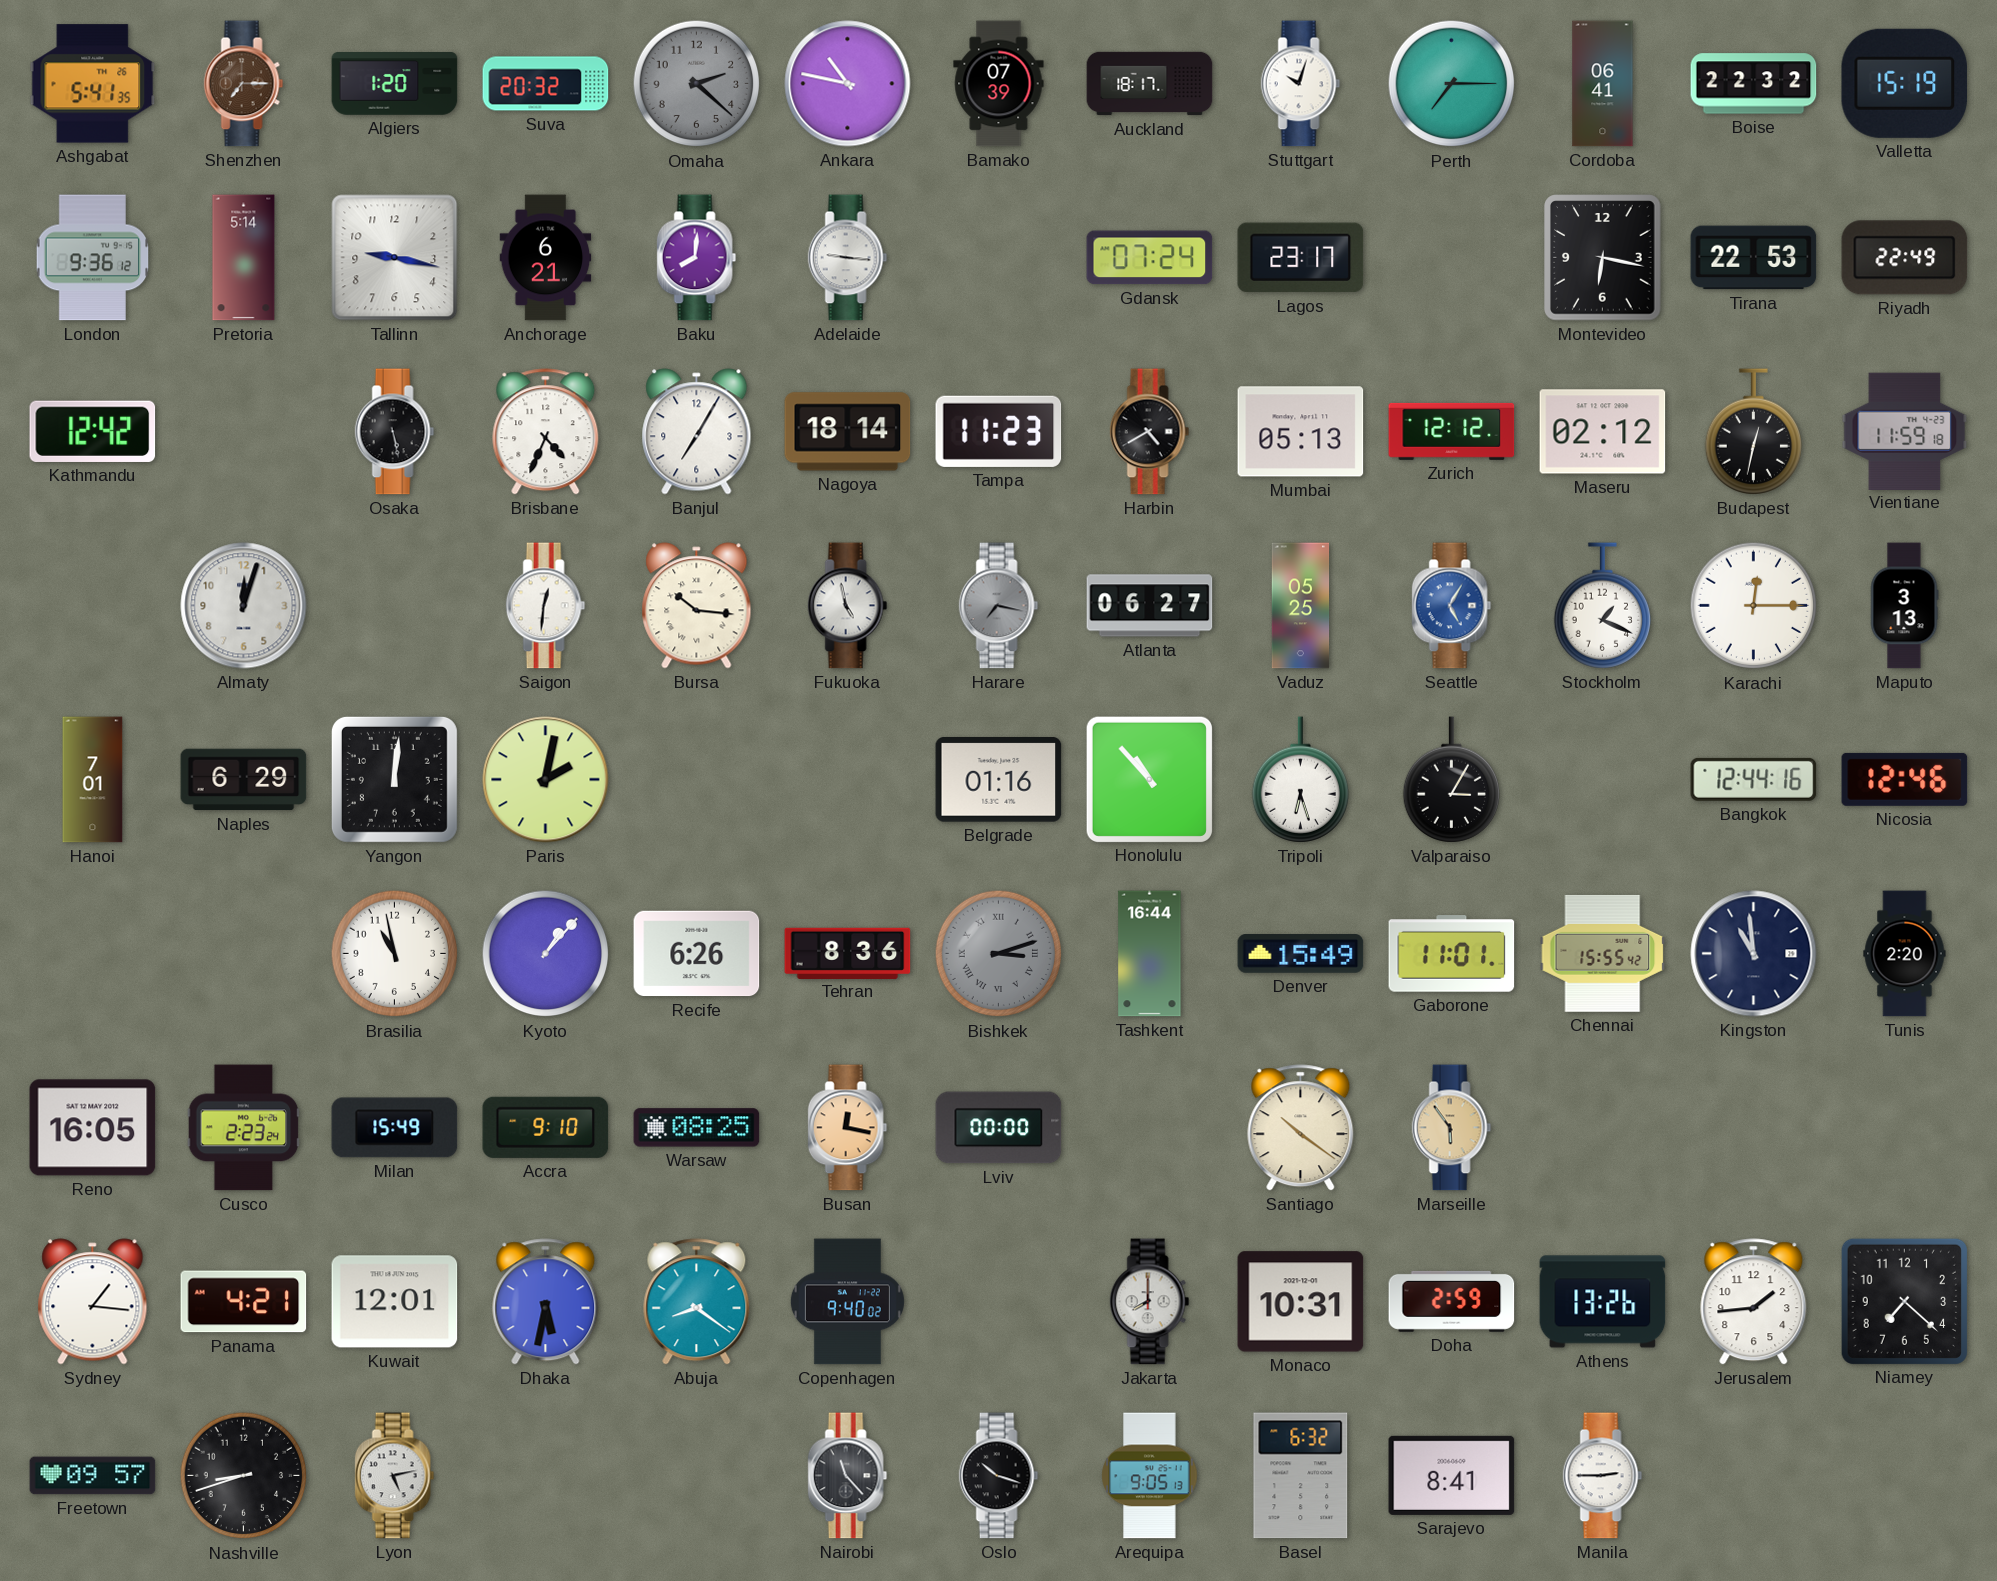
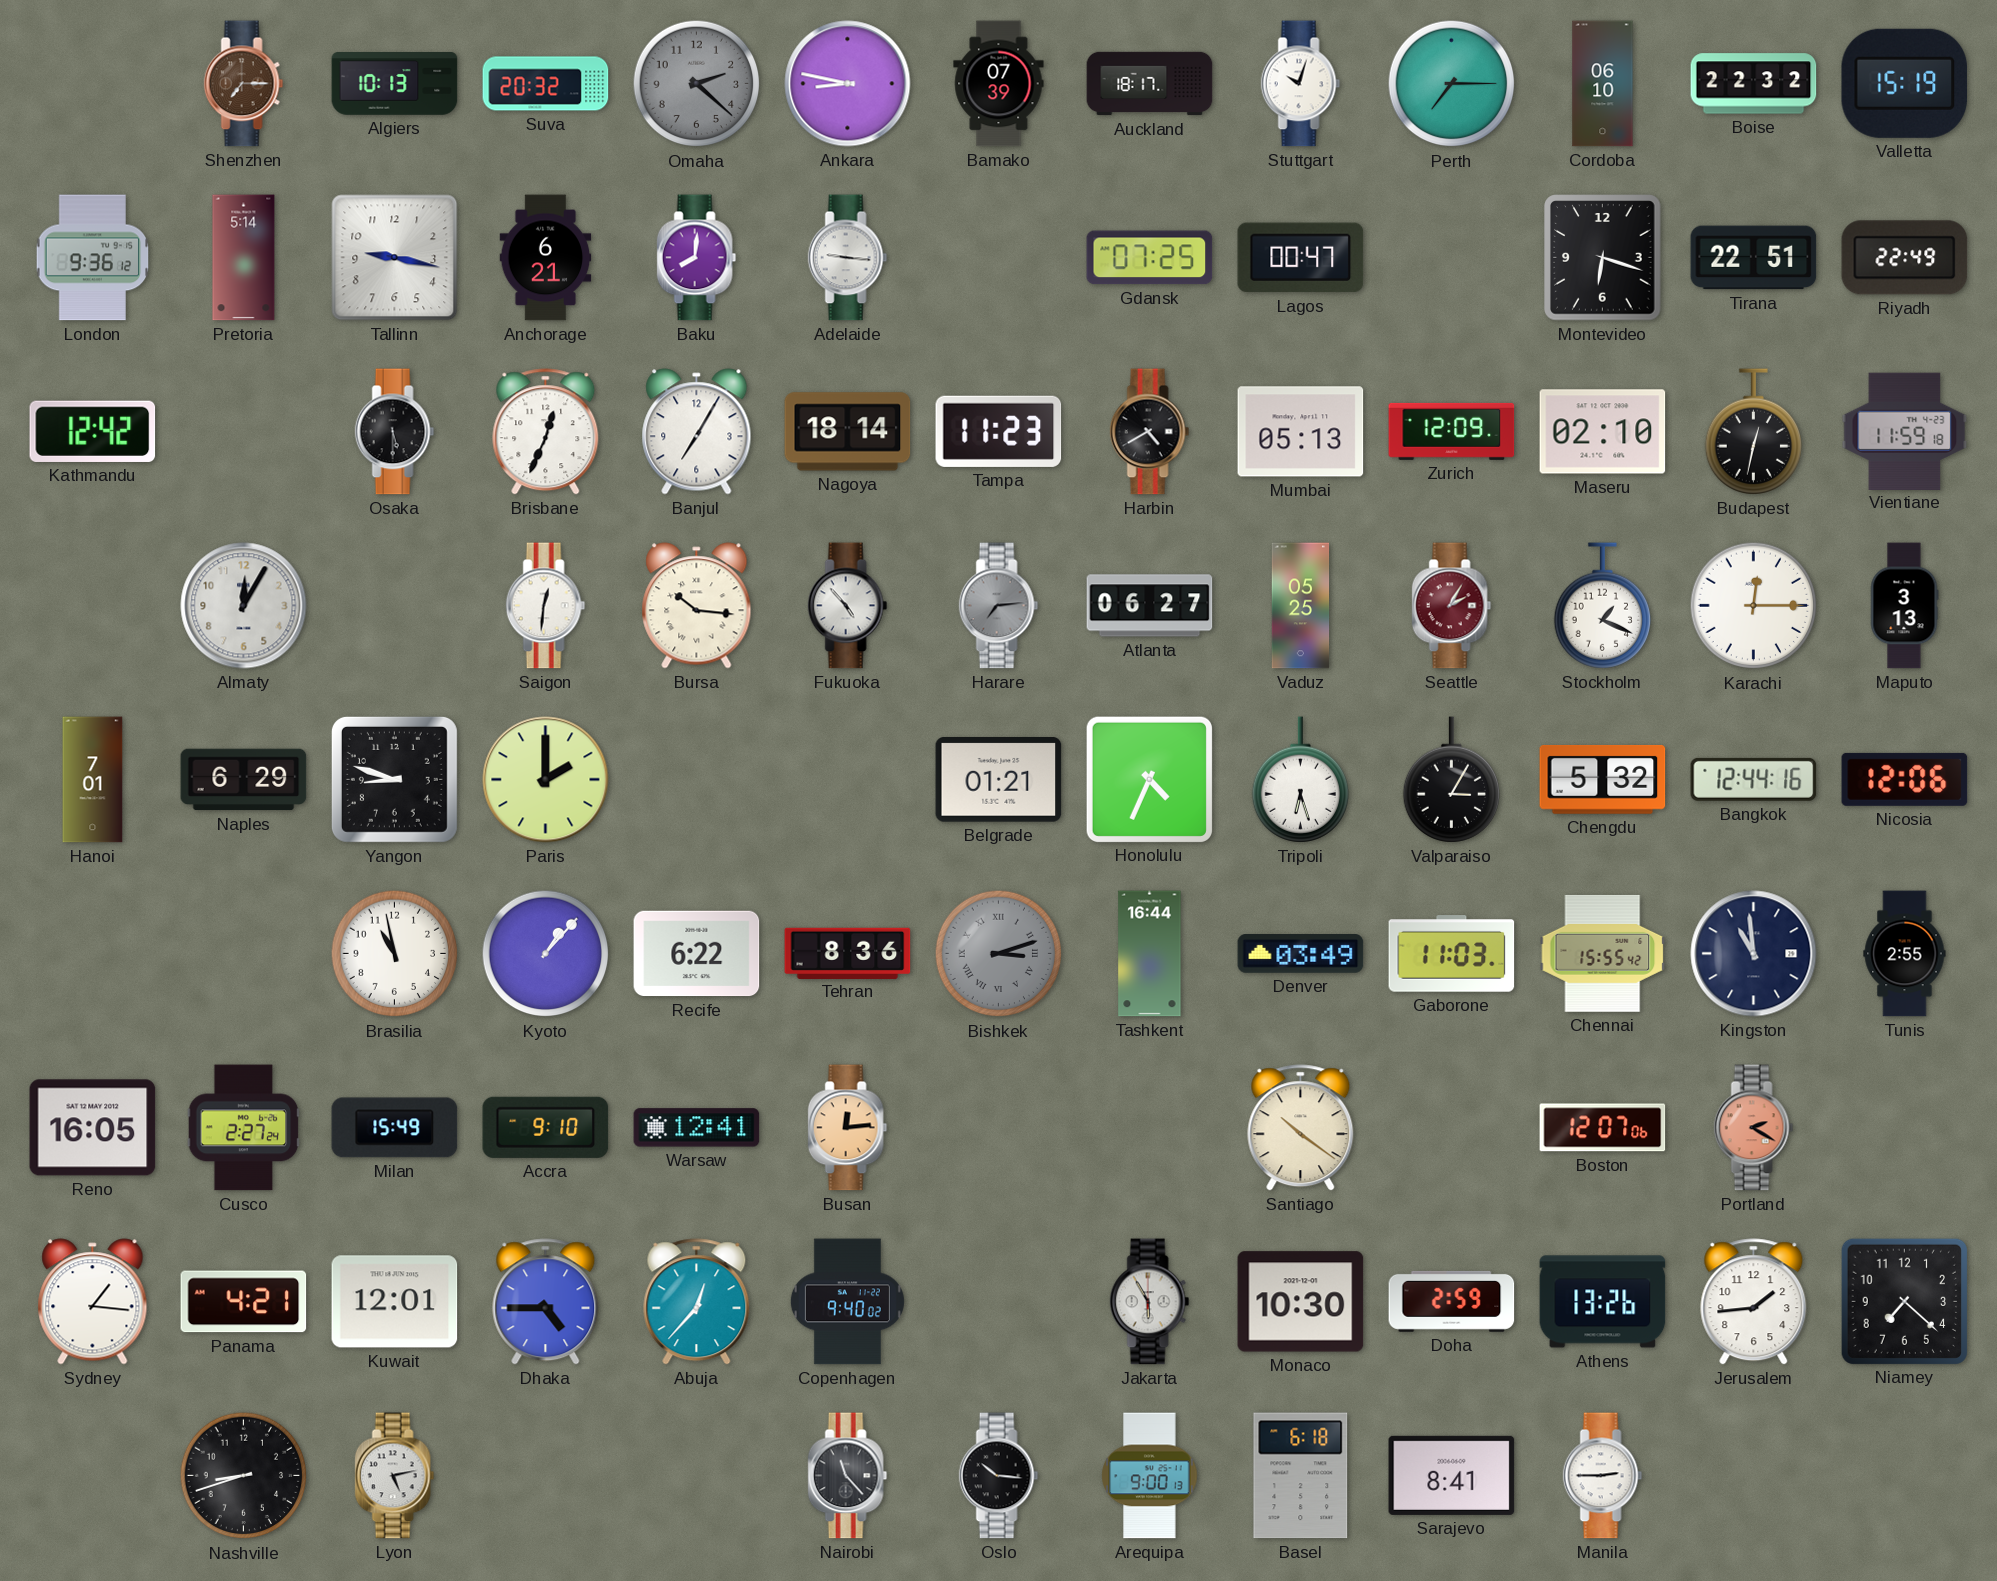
Ashgabat: 5:41 -> none (93, 84)
Algiers: 1:20 -> 10:13 (395, 84)
Ankara: 10:47 -> 8:47 (848, 84)
Cordoba: 06:41 -> 06:10 (1603, 84)
Gdansk: 07:24 -> 07:25 (1150, 258)
Lagos: 23:17 -> 00:47 (1301, 258)
Montevideo: 6:17 -> 6:18 (1603, 258)
Tirana: 22:53 -> 22:51 (1754, 258)
Osaka: 5:28 -> 5:30 (395, 432)
Brisbane: 4:34 -> 12:34 (546, 432)
Zurich: 12:12 -> 12:09 (1452, 431)
Maseru: 02:12 -> 02:10 (1603, 432)
Almaty: 12:03 -> 12:05 (244, 606)
Fukuoka: 4:58 -> 4:53 (848, 606)
Harare: 7:17 -> 7:14 (999, 606)
Seattle: 5:05 -> 2:05 (1452, 606)
Seattle dial: blue -> burgundy (1452, 606)
Yangon: 12:01 -> 8:48 (394, 779)
Paris: 2:02 -> 2:00 (546, 780)
Belgrade: 01:16 -> 01:21 (999, 780)
Honolulu: 10:53 -> 4:34 (1149, 779)
Chengdu: none -> 5:32 (1603, 779)
Nicosia: 12:46 -> 12:06 (1905, 779)
Recife: 6:26 -> 6:22 (697, 954)
Denver: 15:49 -> 03:49 (1301, 954)
Gaborone: 11:01 -> 11:03 (1452, 954)
Tunis: 2:20 -> 2:55 (1905, 954)
Cusco: 2:23 -> 2:27 (244, 1128)
Warsaw: 08:25 -> 12:41 (697, 1128)
Busan: 12:17 -> 12:14 (848, 1128)
Lviv: 00:00 -> none (999, 1128)
Marseille: 5:54 -> none (1452, 1128)
Boston: none -> 12:07 (1603, 1128)
Portland: none -> 2:20 (1754, 1128)
Dhaka: 5:32 -> 4:45 (546, 1302)
Abuja: 8:21 -> 12:37 (697, 1302)
Jakarta: 8:00 -> 5:55 (1150, 1302)
Monaco: 10:31 -> 10:30 (1301, 1302)
Freetown: 09:57 -> none (93, 1476)
Oslo: 10:18 -> 10:16 (999, 1476)
Arequipa: 9:05 -> 9:00 (1150, 1476)
Basel: 6:32 -> 6:18 (1301, 1476)
